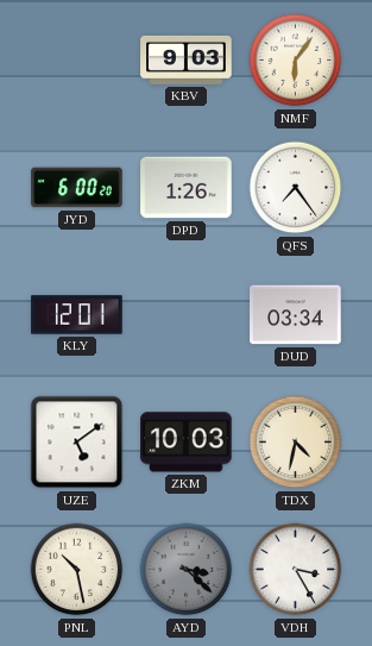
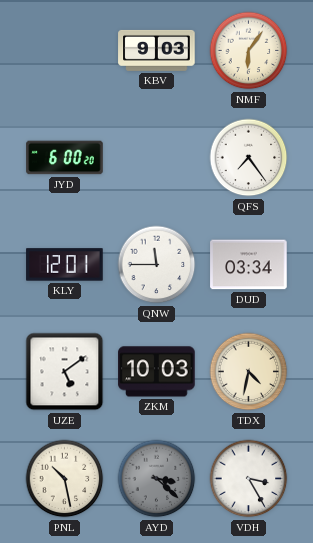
DPD: 1:26 -> none (187, 188)
QNW: none -> 11:45 (157, 265)
